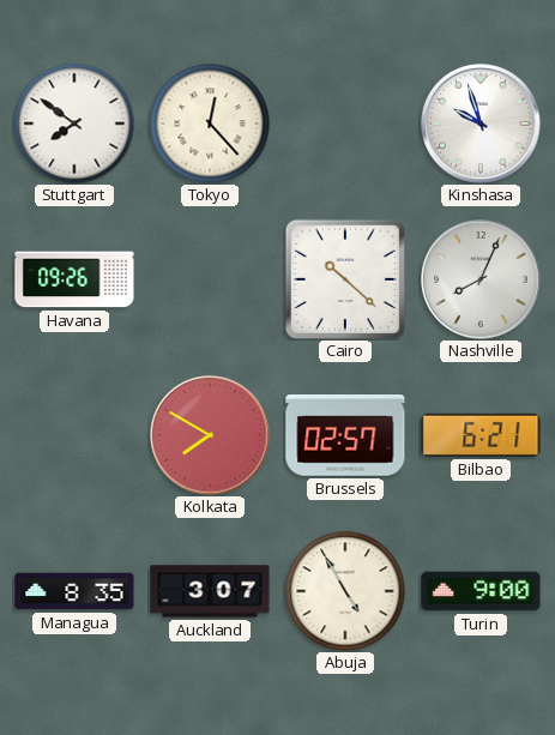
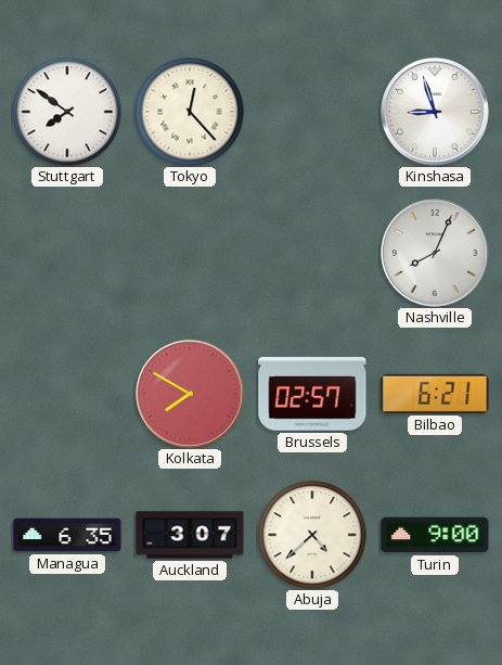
Kinshasa: 9:57 -> 8:57 (435, 112)
Havana: 09:26 -> none (74, 279)
Cairo: 10:22 -> none (345, 279)
Managua: 8:35 -> 6:35 (67, 535)
Abuja: 4:55 -> 4:38 (312, 535)
